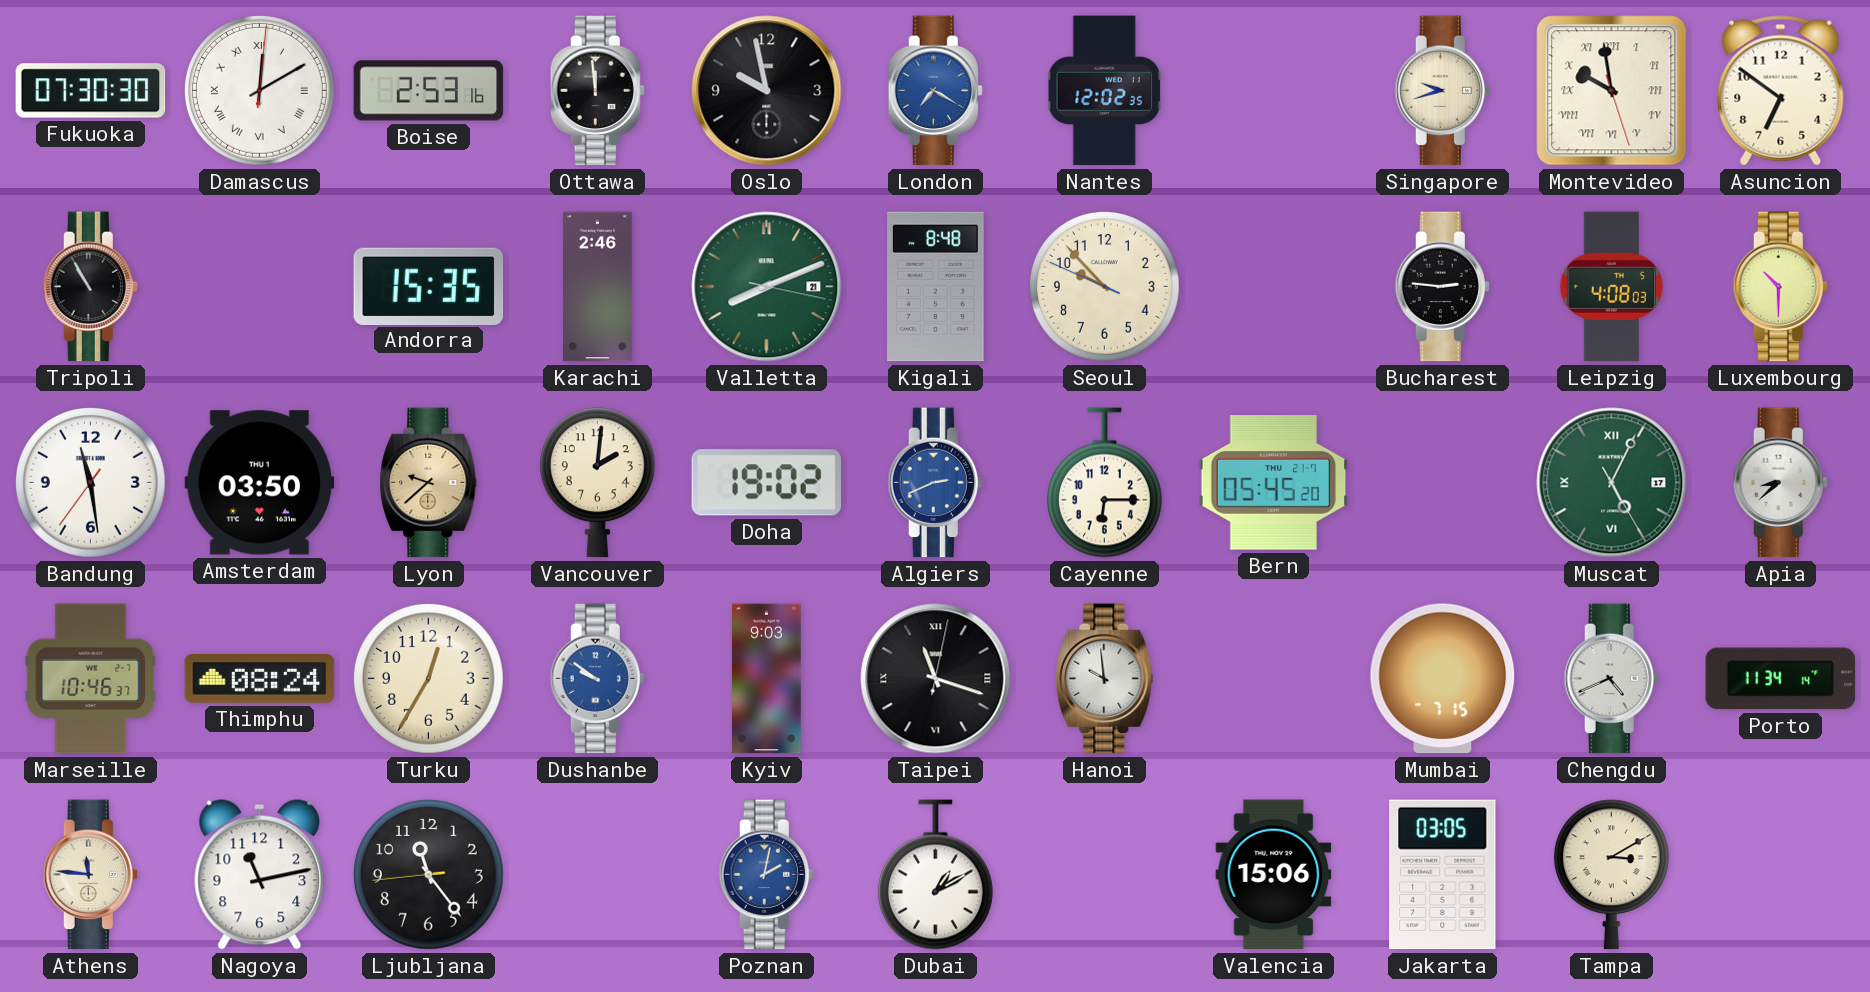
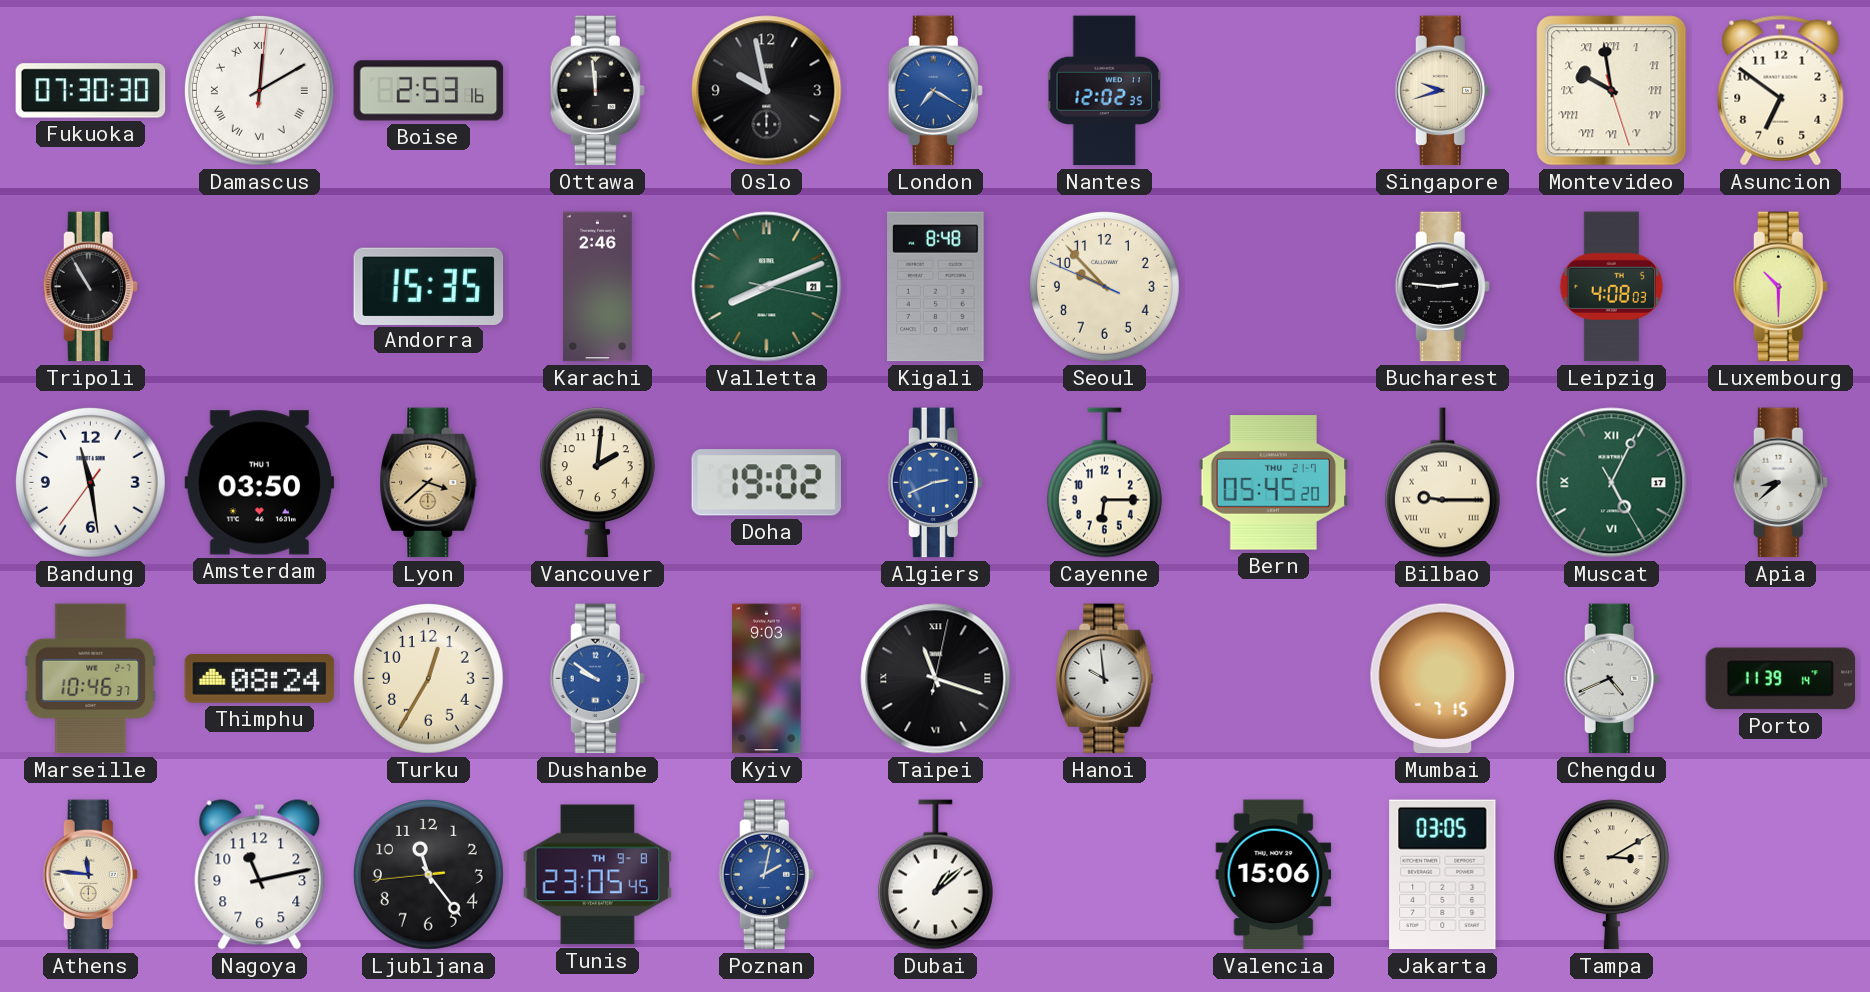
Lyon: 9:38 -> 3:38 (429, 483)
Bilbao: none -> 9:15 (1442, 483)
Porto: 11:34 -> 11:39 (1781, 679)
Tunis: none -> 23:05 (598, 875)
Dubai: 1:10 -> 1:08 (935, 875)
